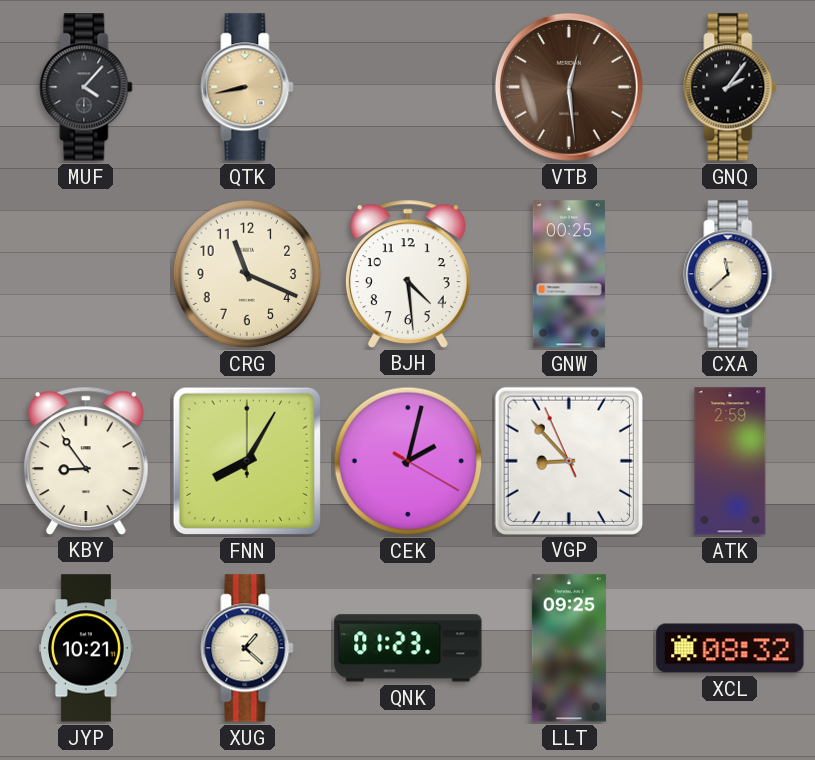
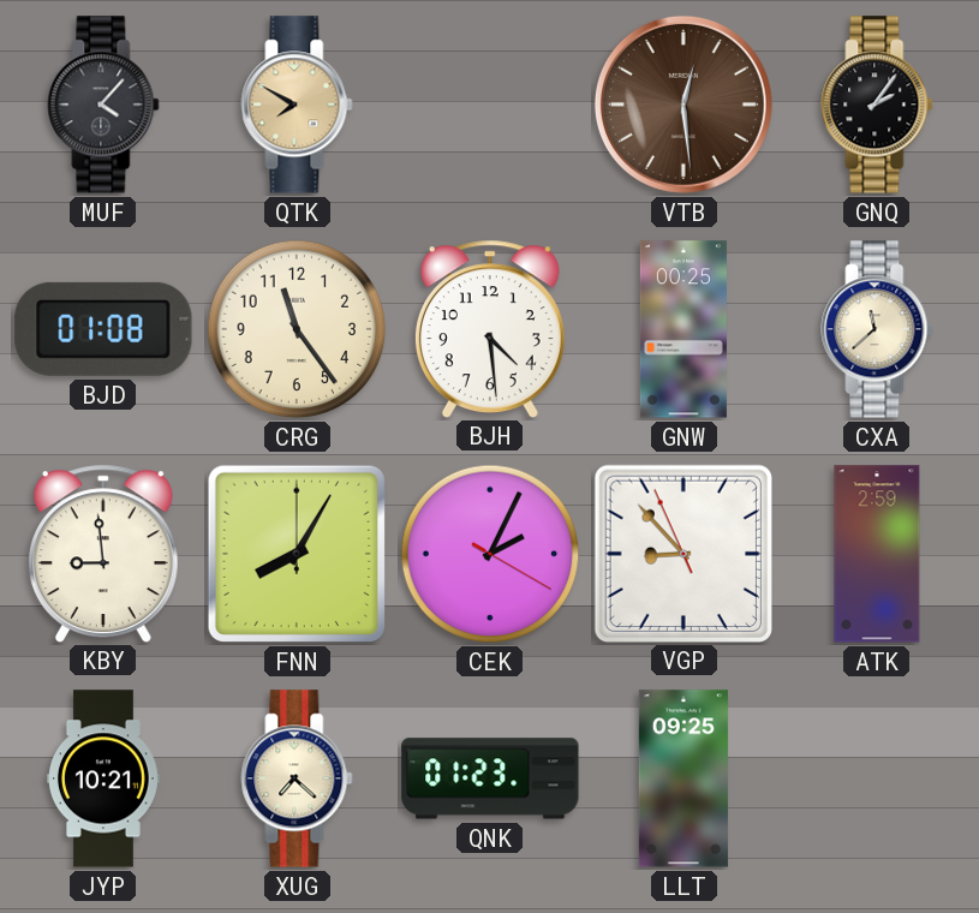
QTK: 8:43 -> 7:50 (297, 105)
BJD: none -> 01:08 (103, 329)
CRG: 11:19 -> 11:24 (297, 329)
KBY: 8:54 -> 8:59 (103, 553)
CEK: 2:02 -> 2:04 (490, 554)
XUG: 1:22 -> 7:22 (297, 778)
XCL: 08:32 -> none (730, 648)
